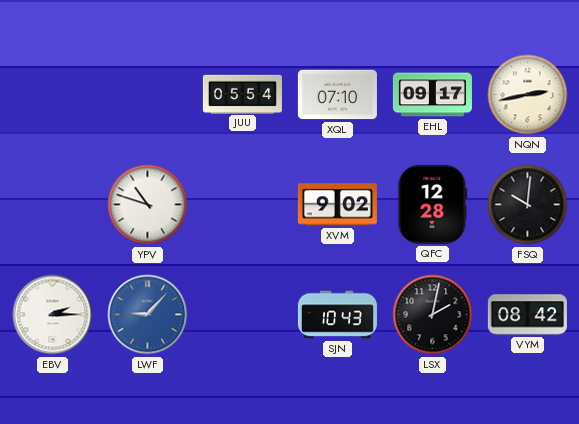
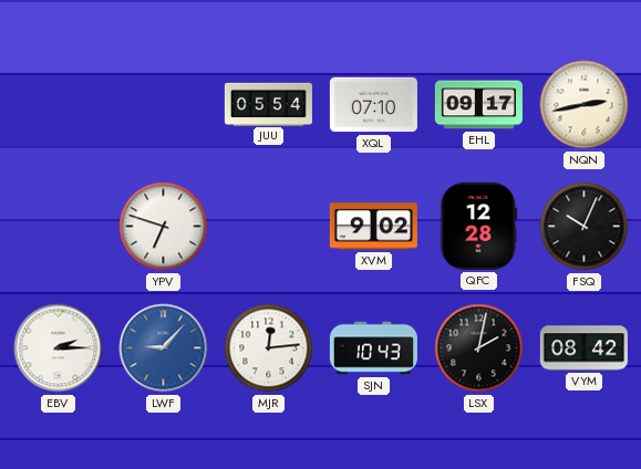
YPV: 10:48 -> 6:48 (164, 227)
FSQ: 10:01 -> 10:04 (585, 227)
MJR: none -> 12:14 (269, 348)
